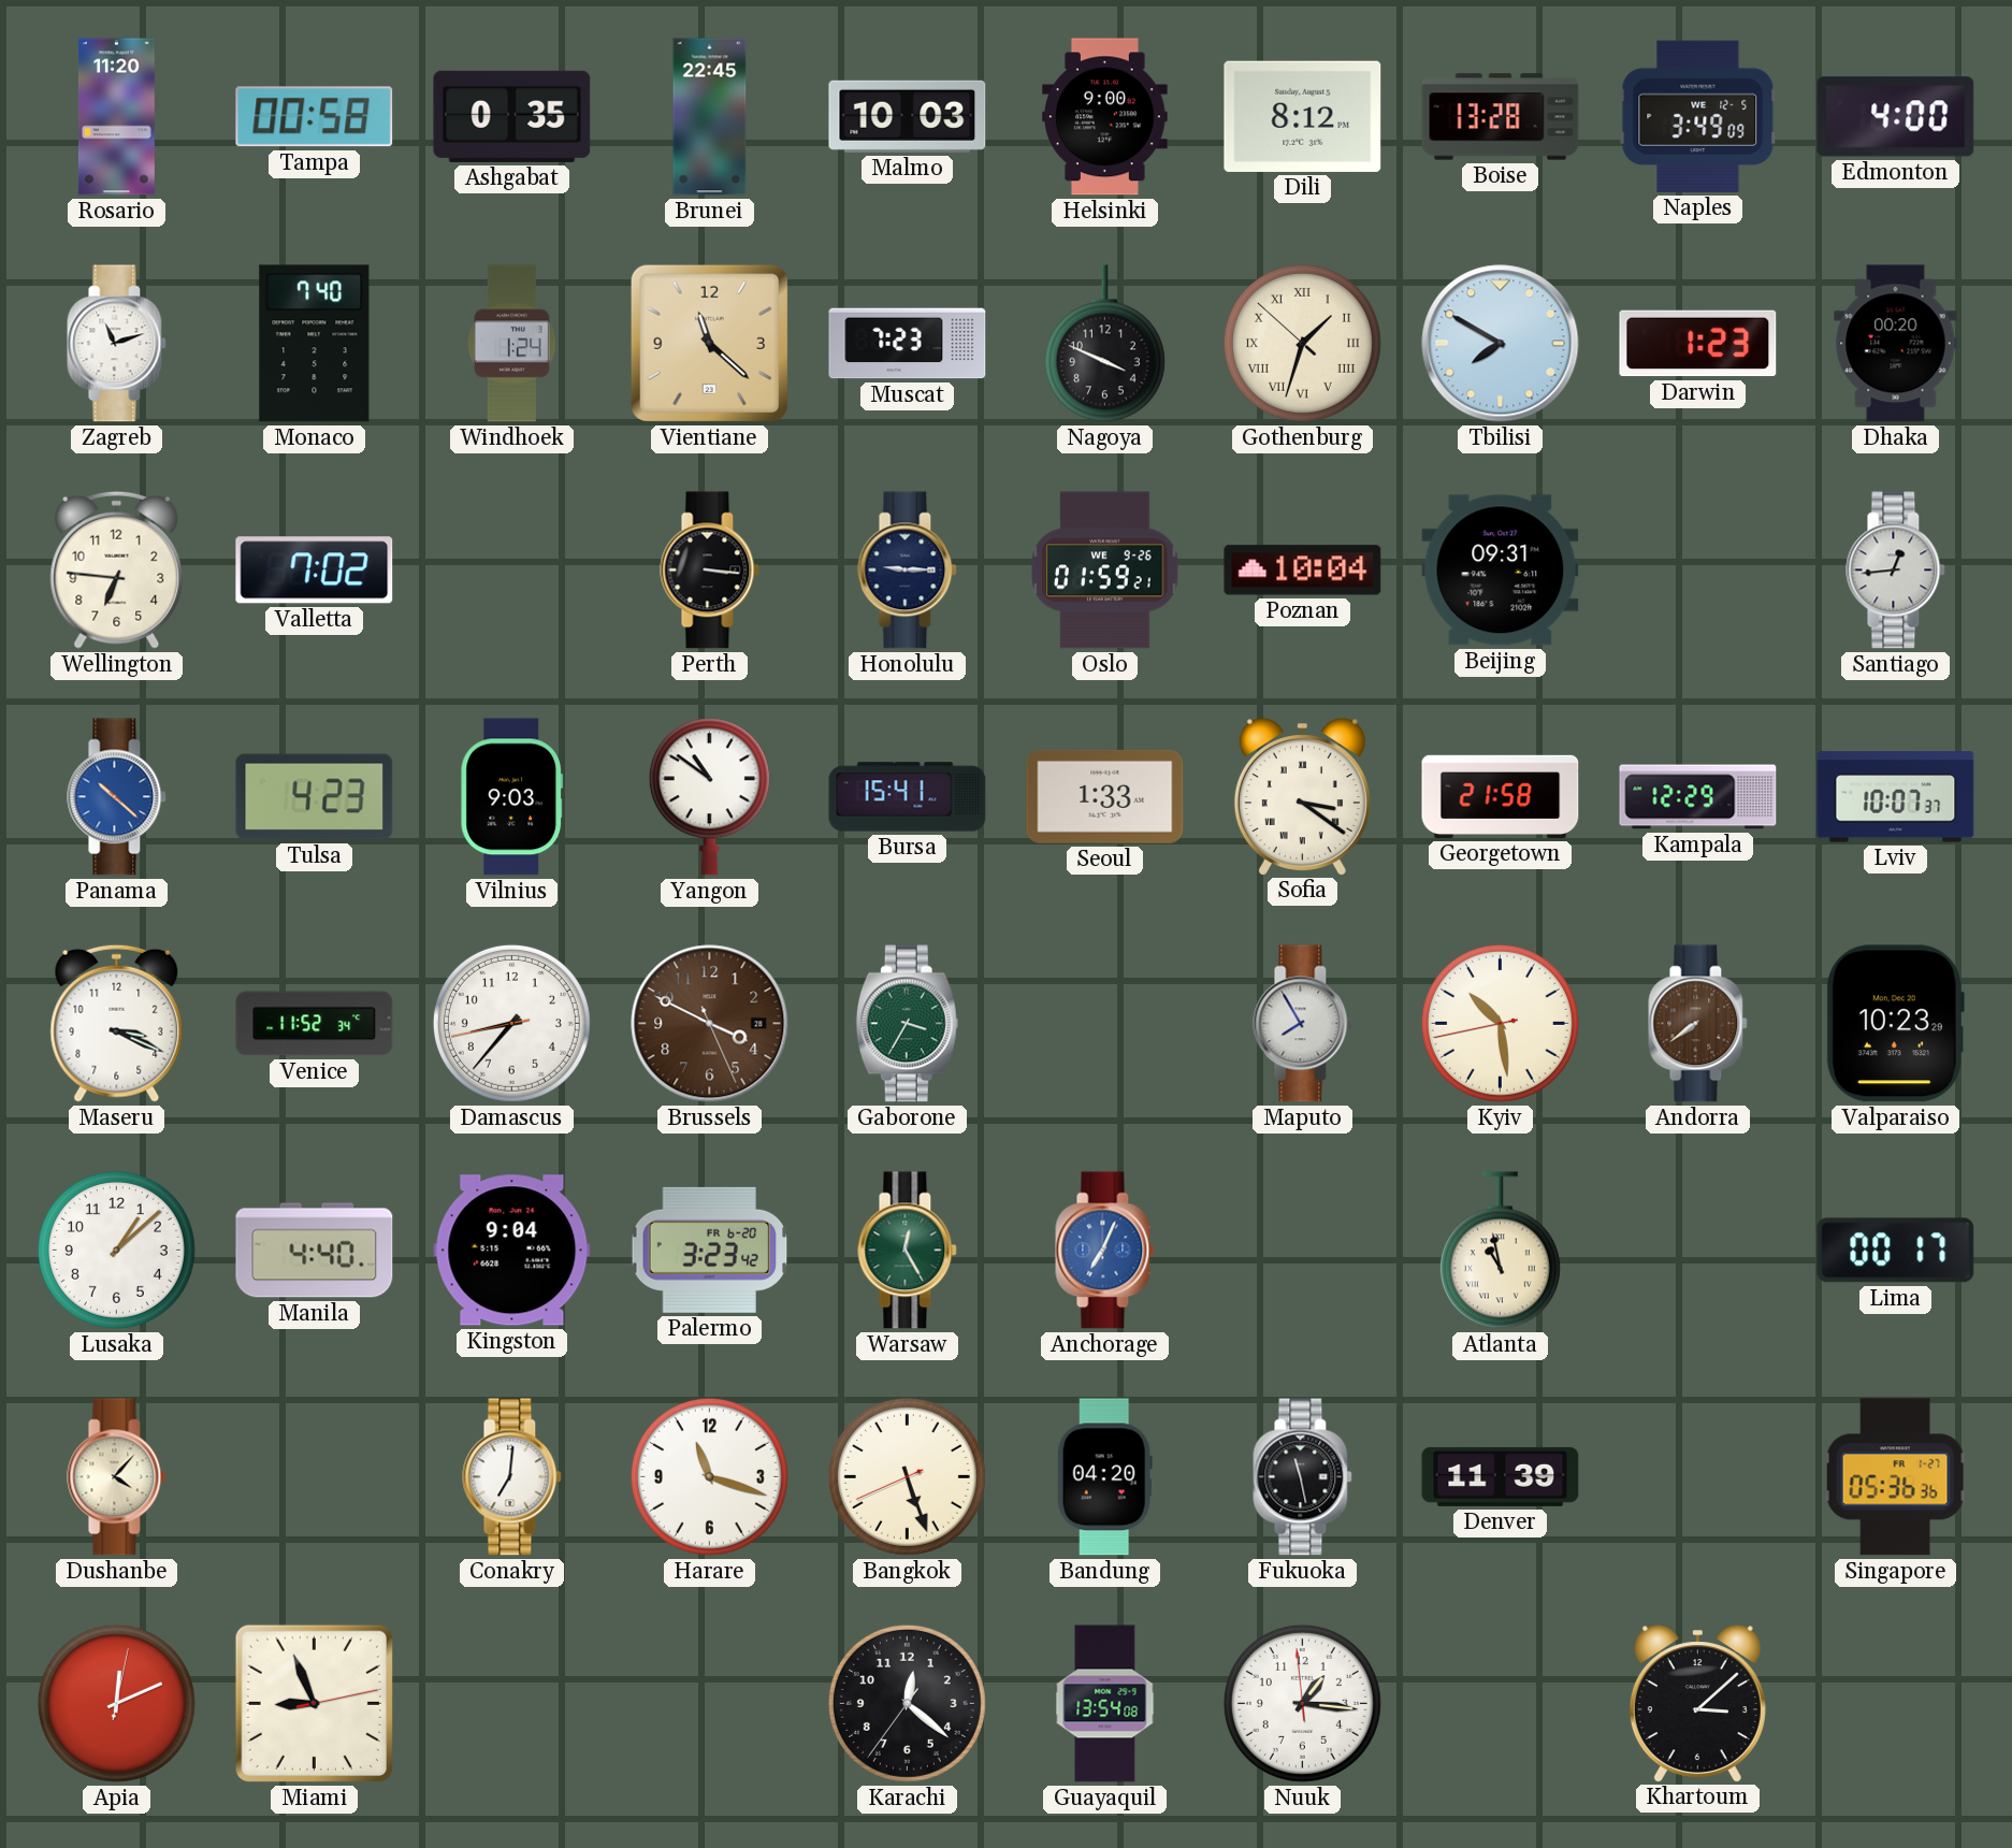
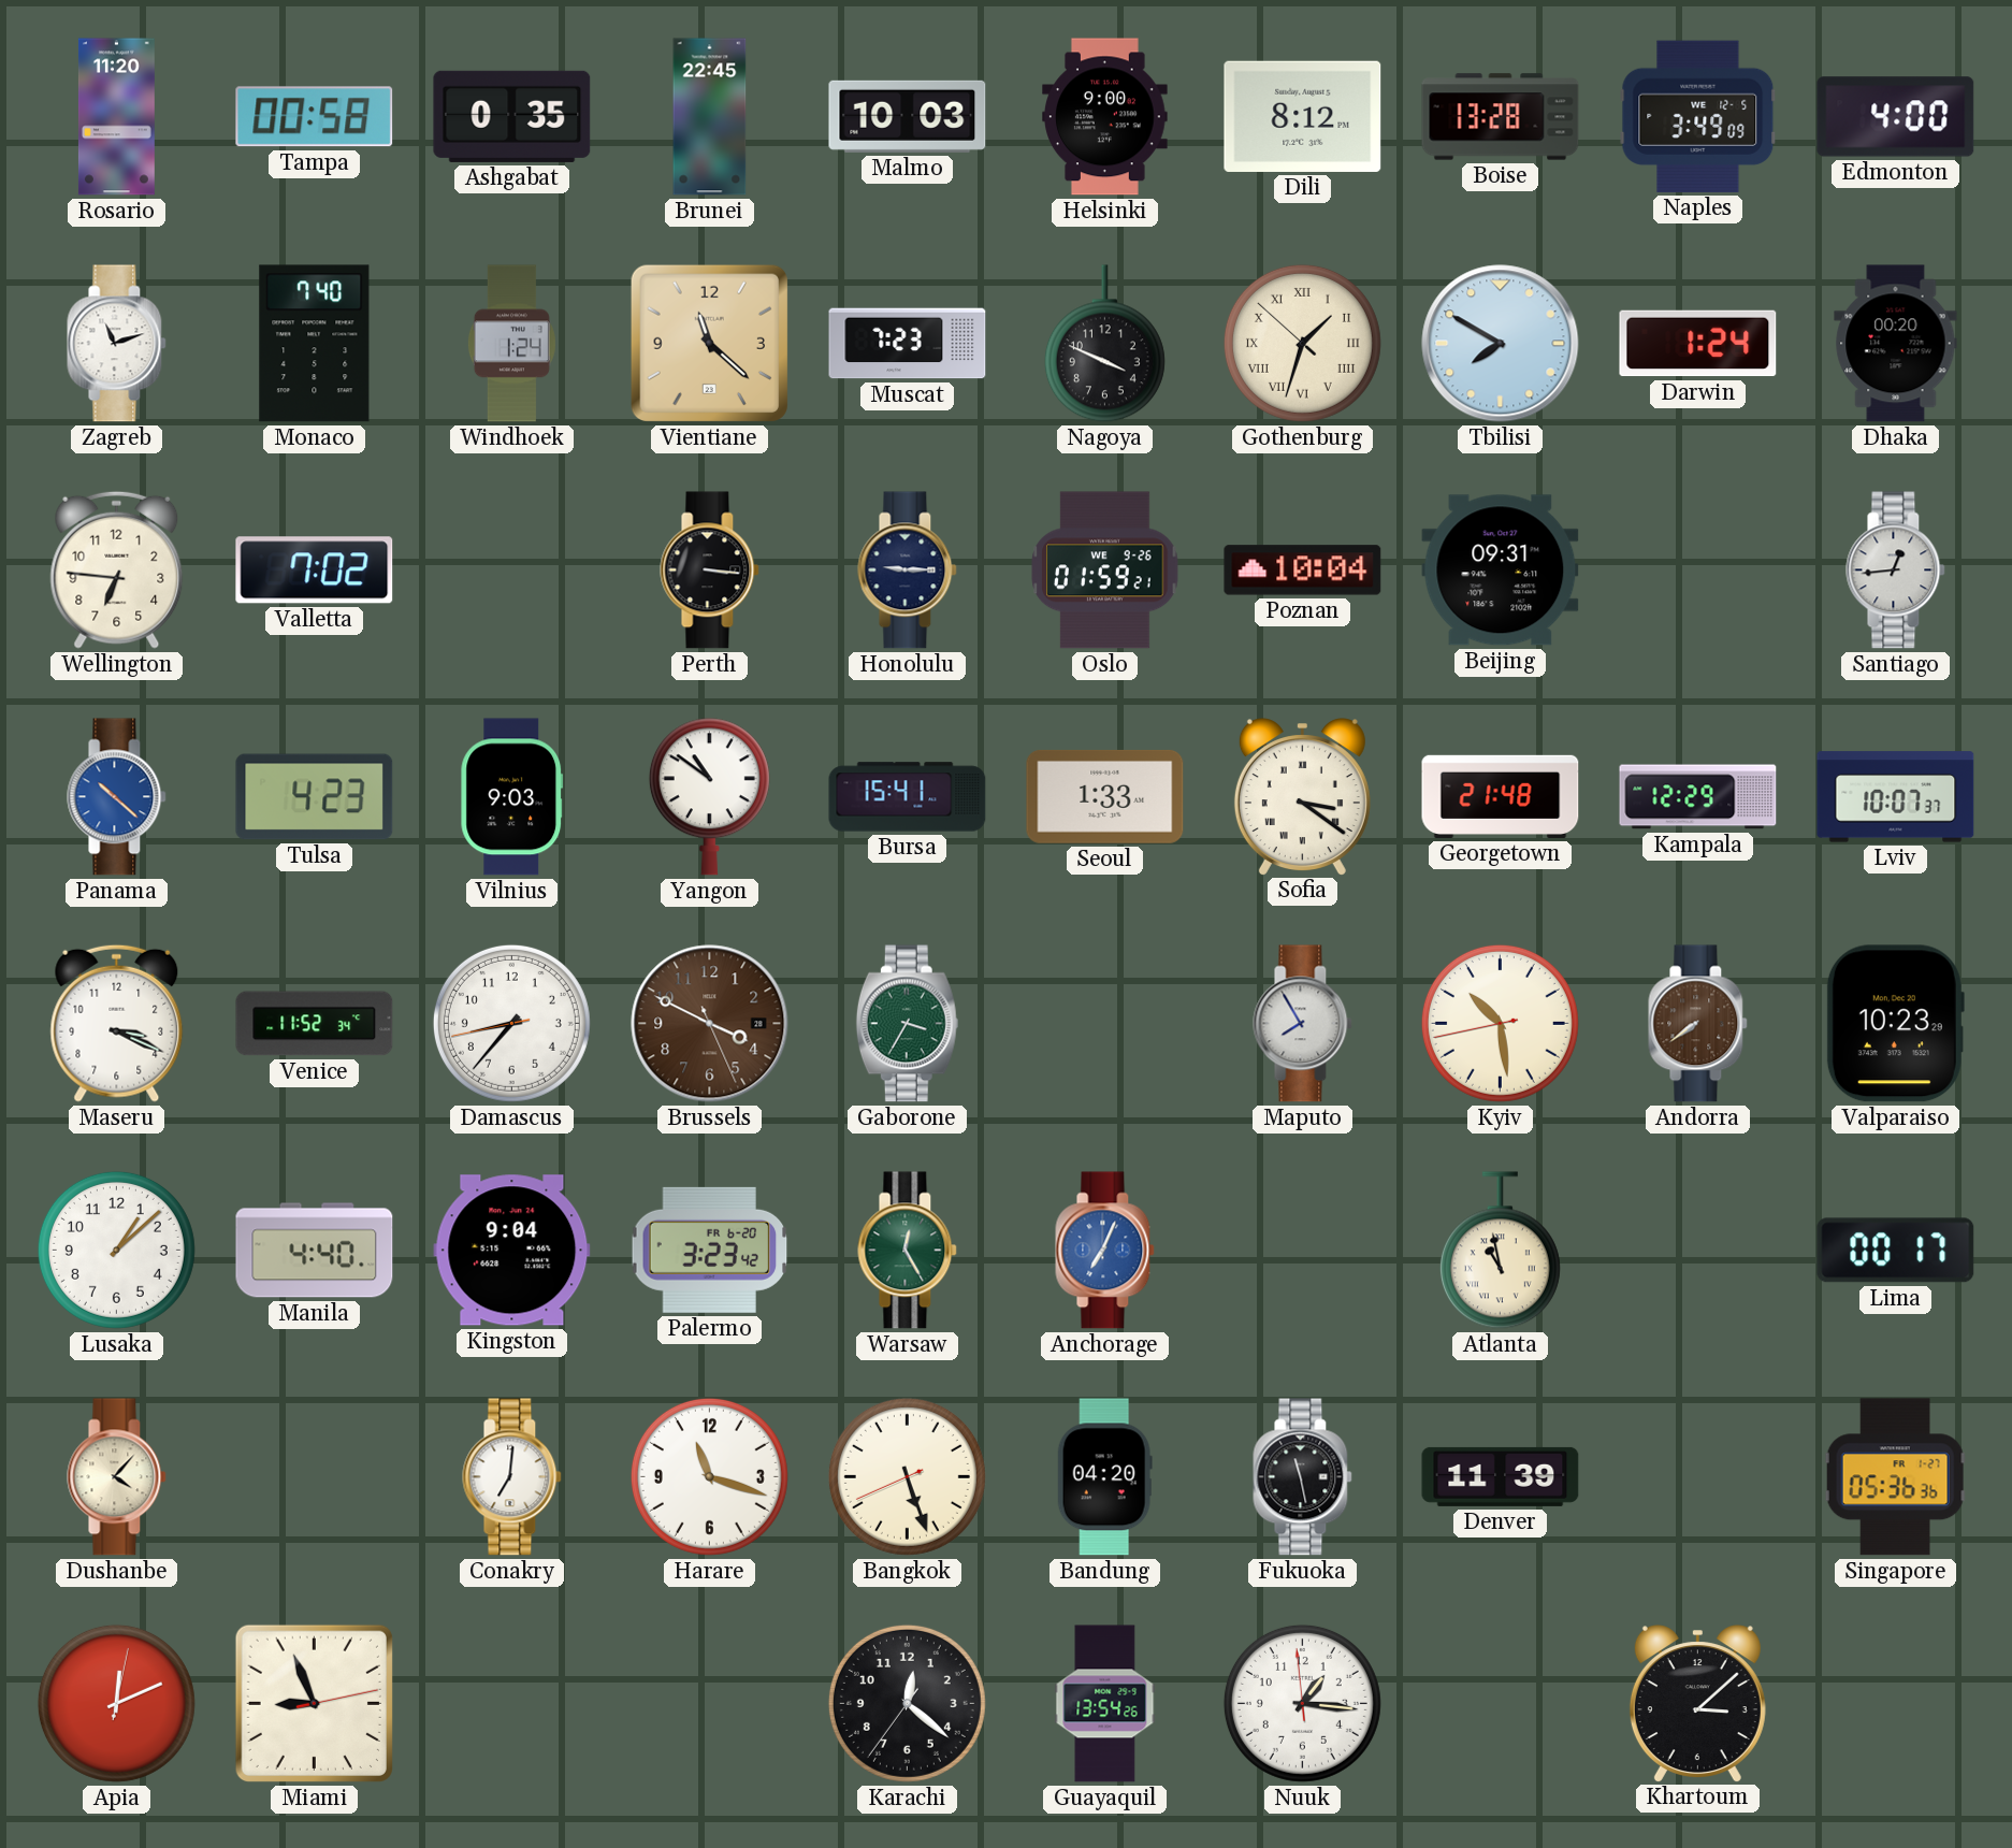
Darwin: 1:23 -> 1:24 (1698, 344)
Georgetown: 21:58 -> 21:48 (1501, 796)
Guayaquil: 13:54:08 -> 13:54:26 (1105, 1704)
